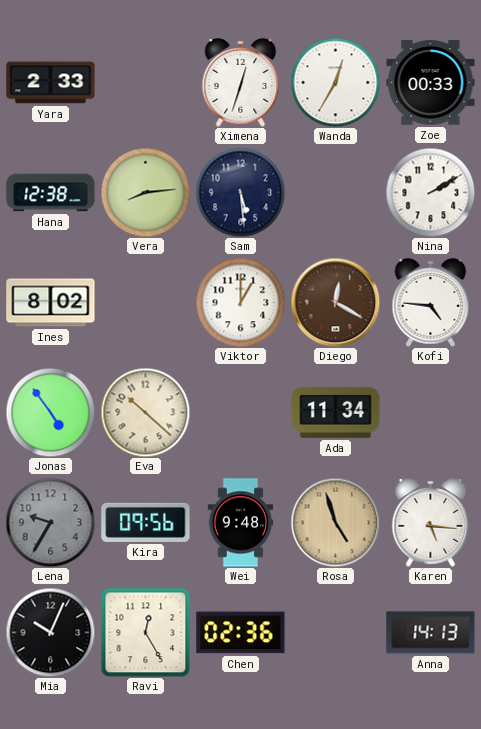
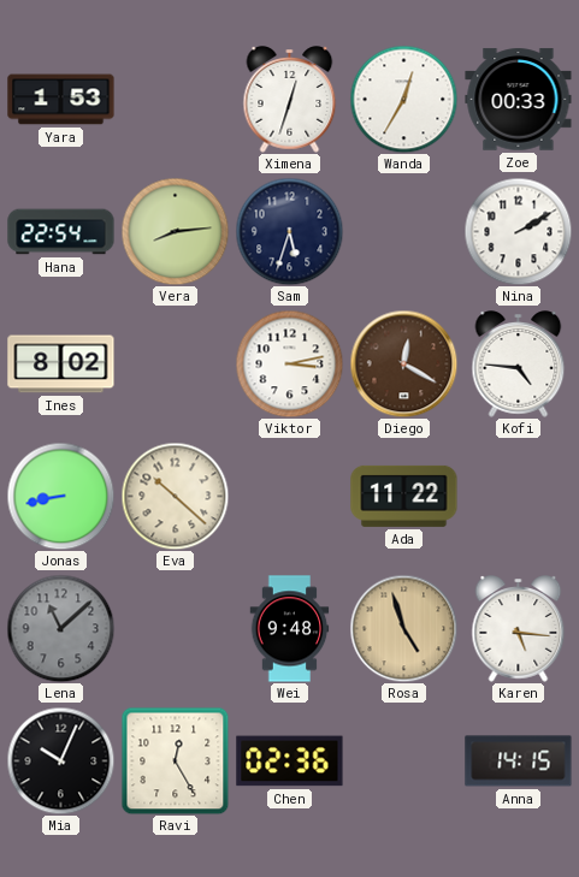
Yara: 2:33 -> 1:53 (61, 100)
Hana: 12:38 -> 22:54 (61, 232)
Sam: 5:29 -> 5:33 (289, 231)
Viktor: 1:00 -> 3:13 (289, 363)
Jonas: 4:54 -> 8:43 (60, 496)
Ada: 11:34 -> 11:22 (404, 496)
Lena: 9:35 -> 11:08 (60, 628)
Kira: 09:56 -> none (146, 522)
Anna: 14:13 -> 14:15 (519, 762)
